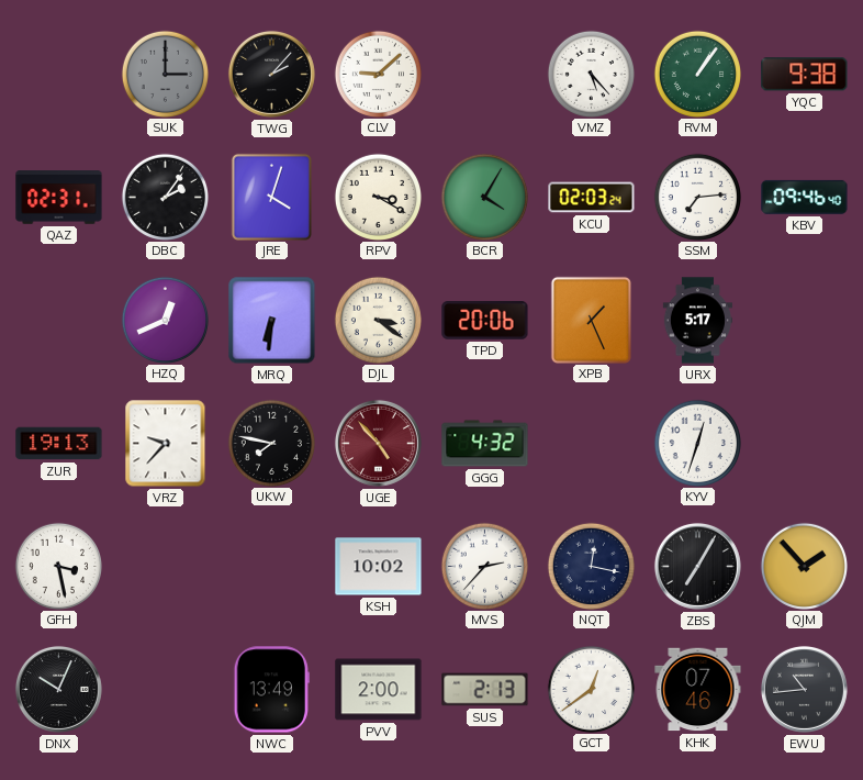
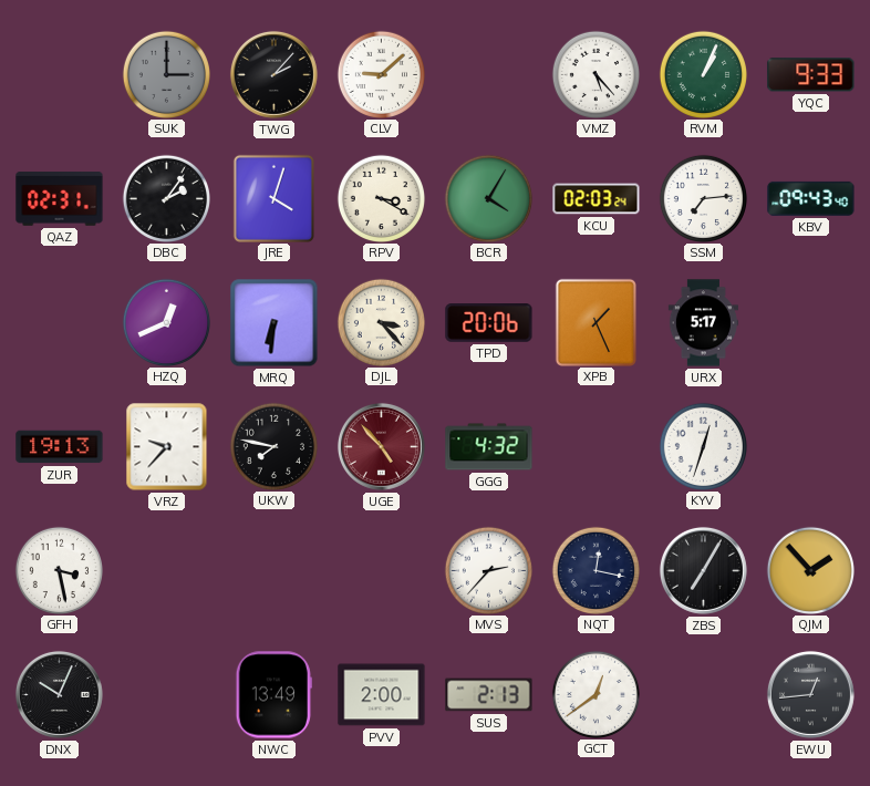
RVM: 1:06 -> 1:04 (703, 74)
YQC: 9:38 -> 9:33 (811, 75)
KBV: 09:46 -> 09:43 (811, 198)
DJL: 3:21 -> 3:23 (381, 322)
KSH: 10:02 -> none (379, 567)
KHK: 07:46 -> none (698, 690)
EWU: 10:44 -> 12:44 (810, 694)
